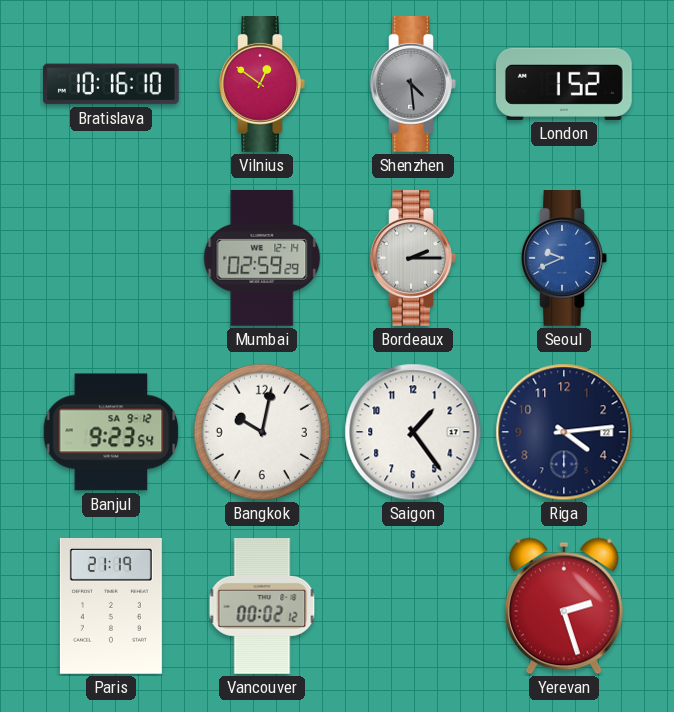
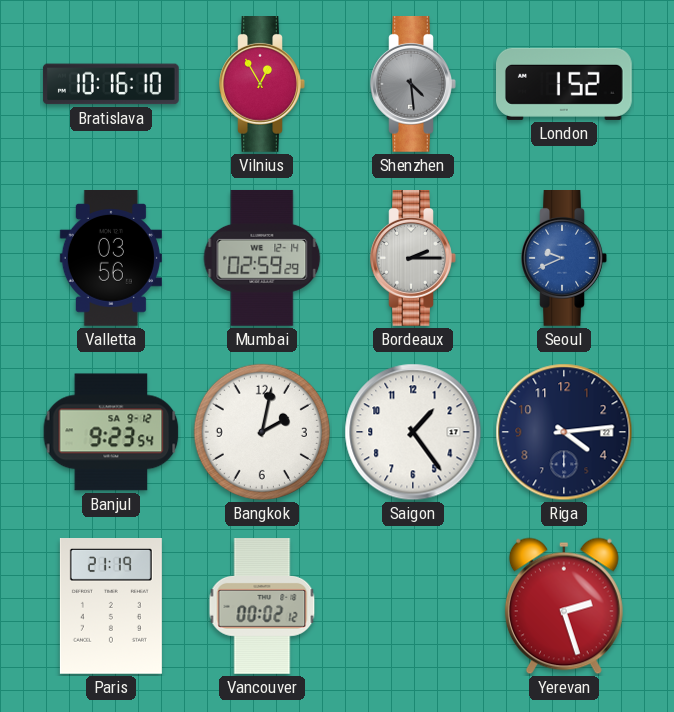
Vilnius: 12:51 -> 12:55 (262, 85)
Valletta: none -> 03:56 (111, 259)
Bangkok: 10:02 -> 2:02 (262, 432)
